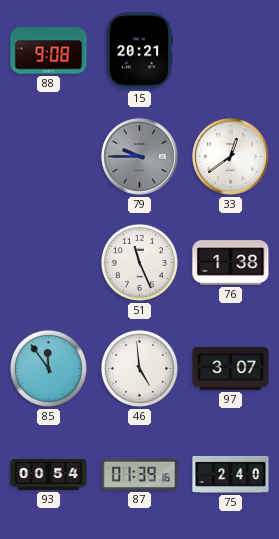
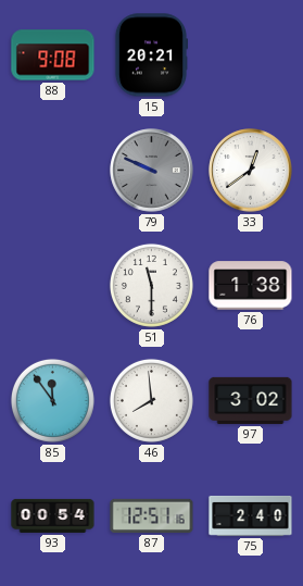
79: 9:45 -> 9:49 (152, 171)
51: 11:26 -> 11:30 (151, 285)
46: 4:59 -> 7:59 (151, 400)
97: 3:07 -> 3:02 (251, 400)
87: 01:39 -> 12:51 (152, 515)
